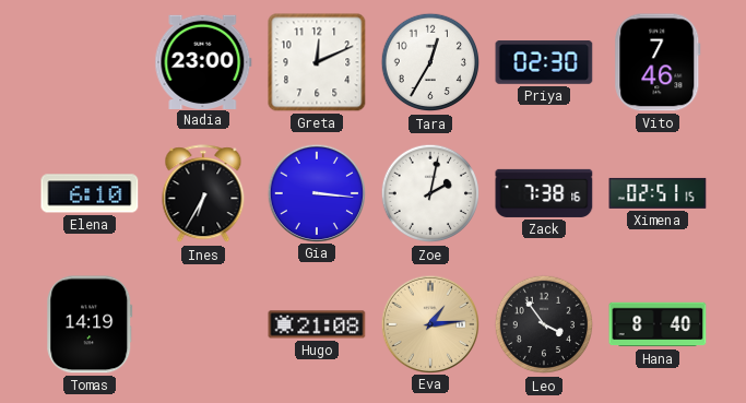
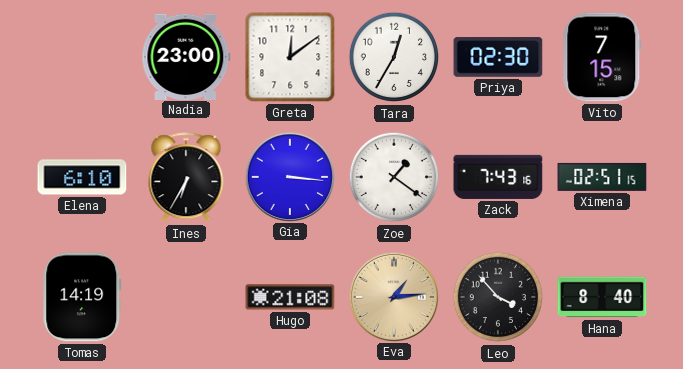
Greta: 12:11 -> 12:09 (290, 57)
Vito: 7:46 -> 7:15 (602, 57)
Zoe: 2:02 -> 1:21 (394, 177)
Zack: 7:38 -> 7:43 (498, 177)
Leo: 3:54 -> 3:53 (498, 297)
